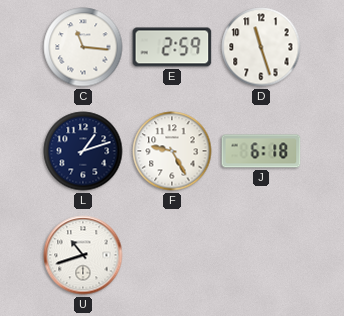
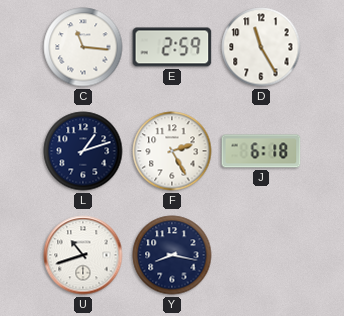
D: 11:27 -> 11:25 (261, 47)
F: 9:25 -> 2:25 (172, 151)
Y: none -> 8:17 (172, 255)
